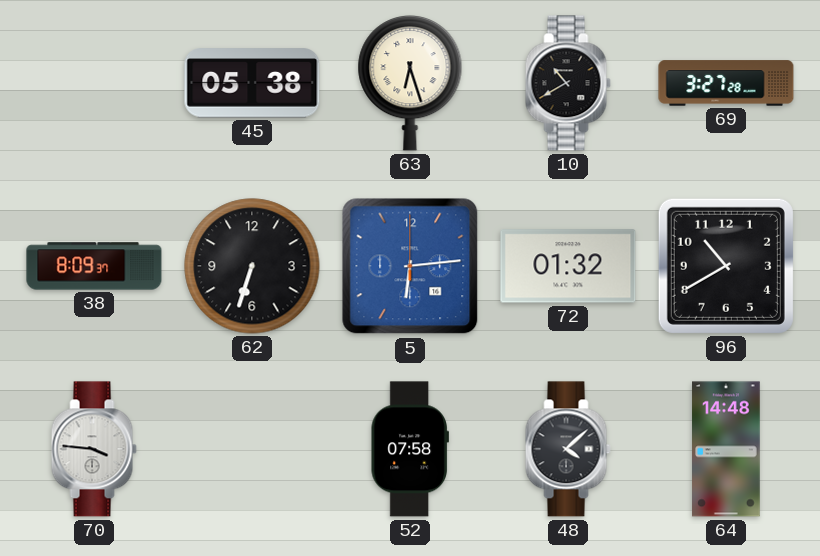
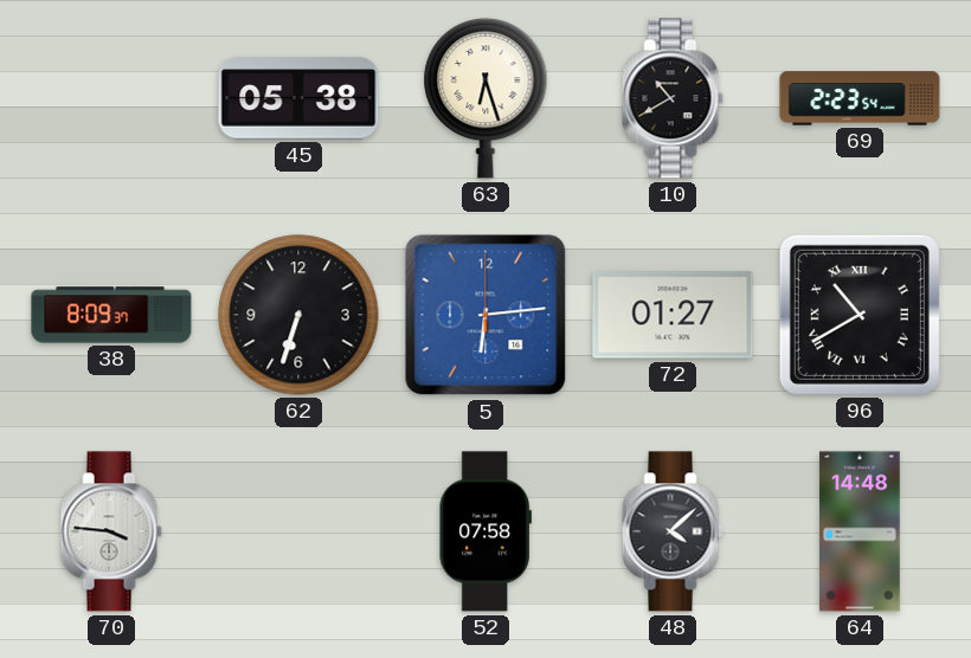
69: 3:27 -> 2:23 (860, 98)
72: 01:32 -> 01:27 (673, 315)
96 numerals: Arabic -> Roman (860, 315)
